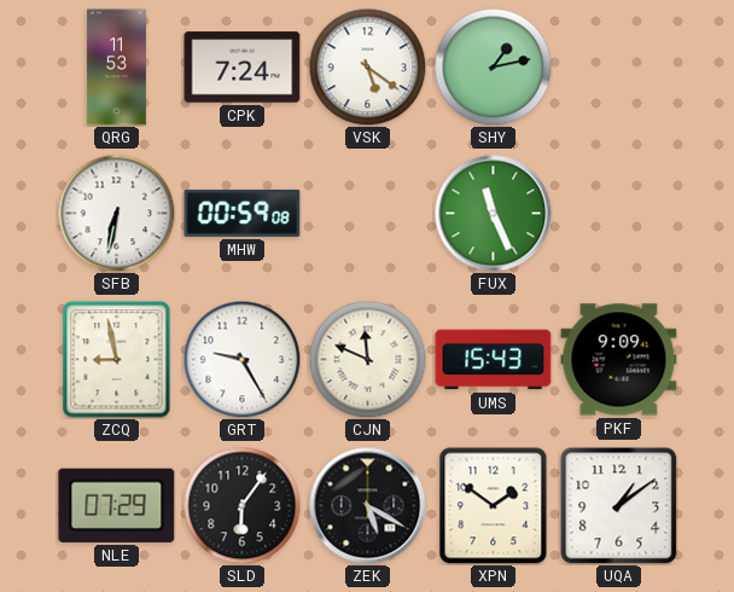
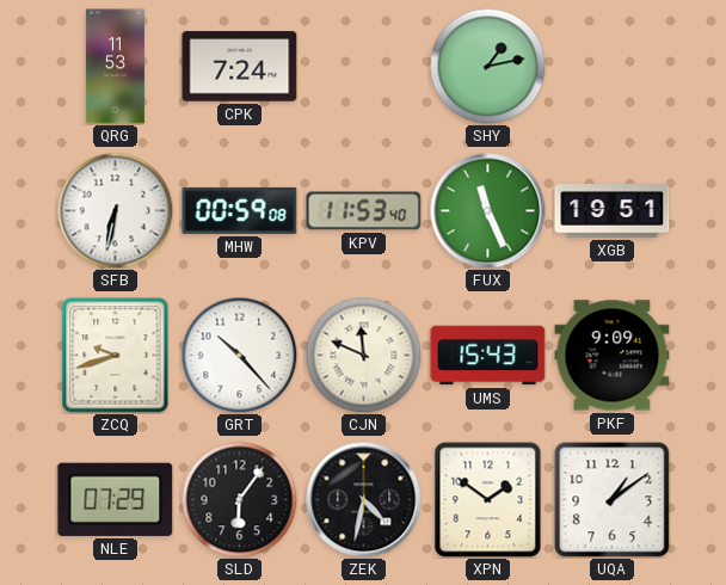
VSK: 5:21 -> none (367, 66)
KPV: none -> 11:53 (364, 211)
XGB: none -> 19:51 (613, 211)
ZCQ: 8:58 -> 9:42 (116, 356)
GRT: 9:25 -> 10:23 (239, 355)
ZEK: 5:20 -> 4:32 (364, 500)
